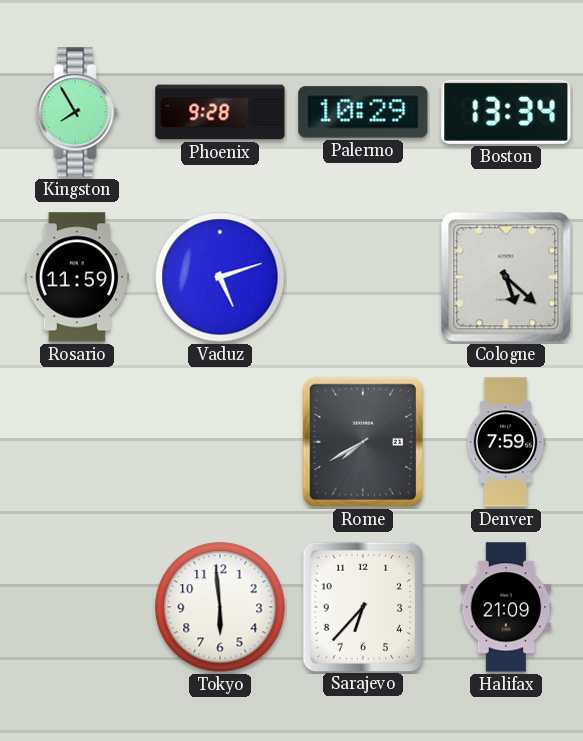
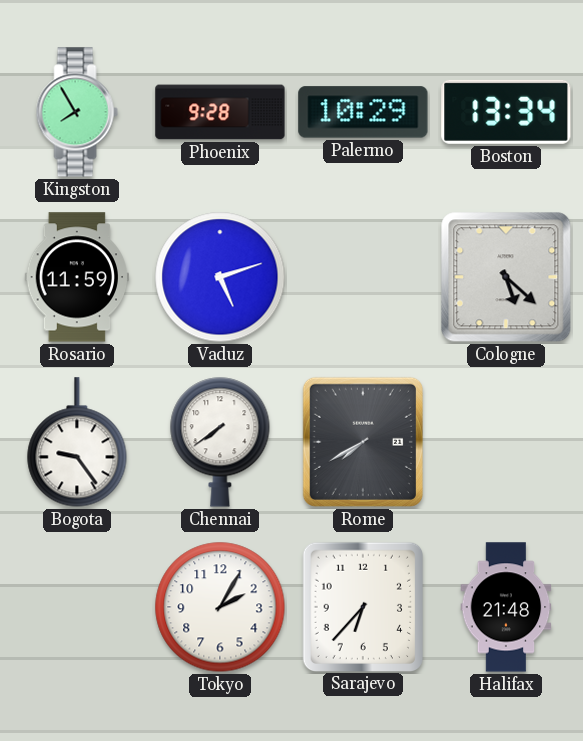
Bogota: none -> 9:24 (77, 442)
Chennai: none -> 7:39 (220, 442)
Denver: 7:59 -> none (506, 442)
Tokyo: 5:59 -> 2:05 (220, 607)
Halifax: 21:09 -> 21:48 (506, 607)
